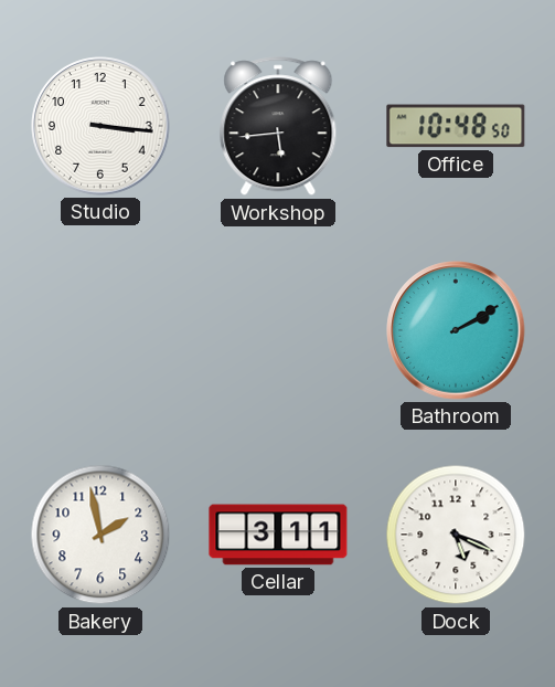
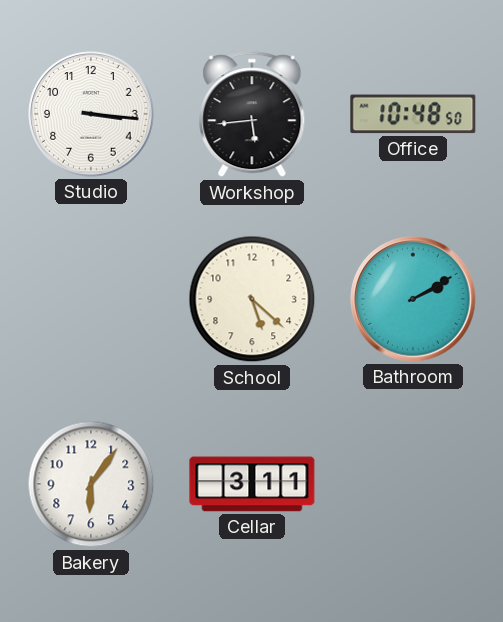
School: none -> 5:22 (252, 299)
Bakery: 1:58 -> 6:06 (91, 484)
Dock: 5:19 -> none (456, 535)
